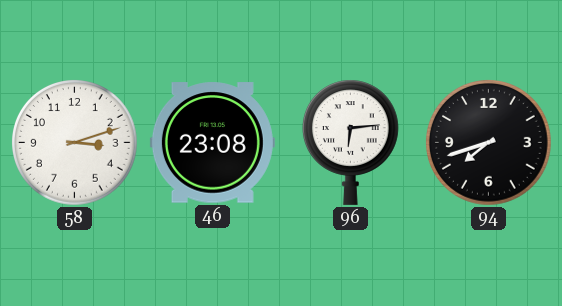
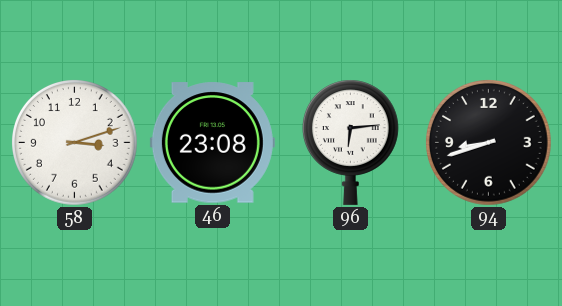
94: 7:42 -> 8:42 (489, 143)
